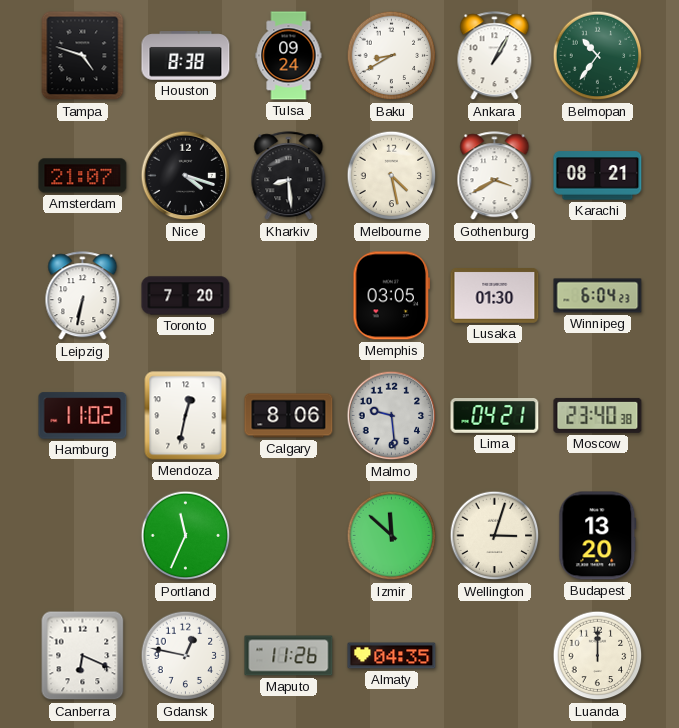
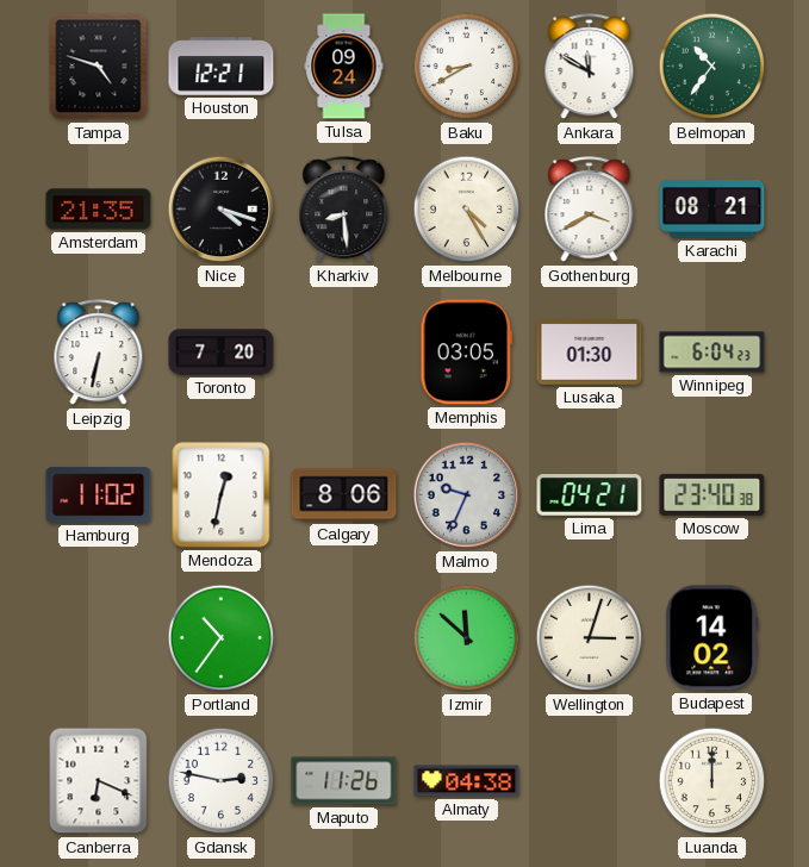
Houston: 8:38 -> 12:21 (222, 67)
Ankara: 1:05 -> 11:50 (590, 67)
Amsterdam: 21:07 -> 21:35 (99, 210)
Melbourne: 4:28 -> 4:25 (467, 210)
Malmo: 9:29 -> 9:34 (467, 495)
Portland: 11:34 -> 10:36 (222, 638)
Budapest: 13:20 -> 14:02 (712, 638)
Gdansk: 12:47 -> 2:47 (222, 781)
Almaty: 04:35 -> 04:38 (467, 781)
